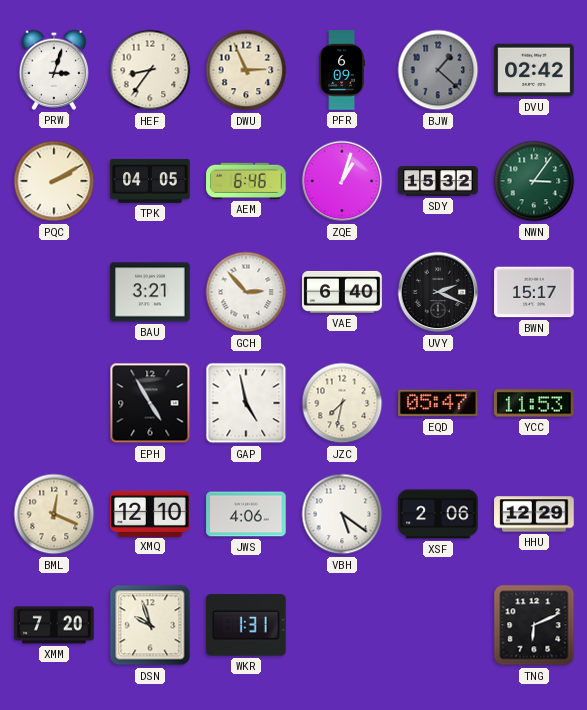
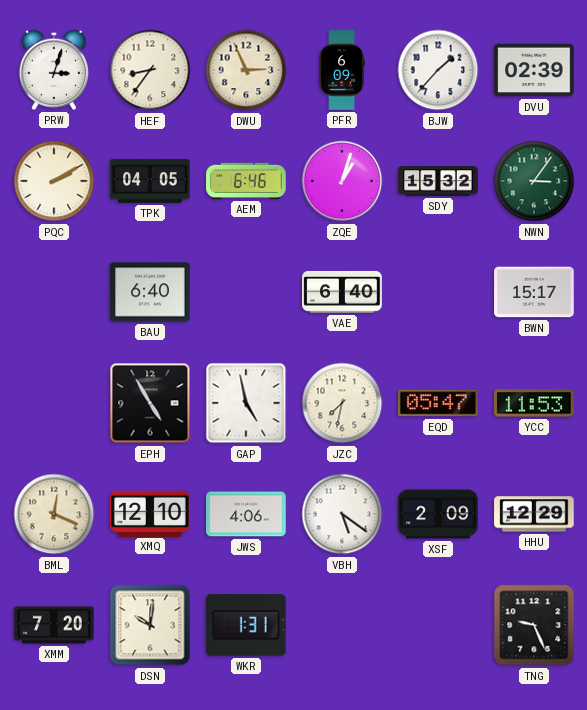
BJW: 1:22 -> 1:37 (438, 70)
BJW dial: grey -> white (438, 70)
DVU: 02:42 -> 02:39 (534, 70)
BAU: 3:21 -> 6:40 (150, 292)
GCH: 2:53 -> none (246, 292)
UVY: 2:19 -> none (438, 292)
XSF: 2:06 -> 2:09 (438, 514)
DSN: 9:57 -> 10:01 (150, 625)
TNG: 6:11 -> 9:26 (534, 625)
